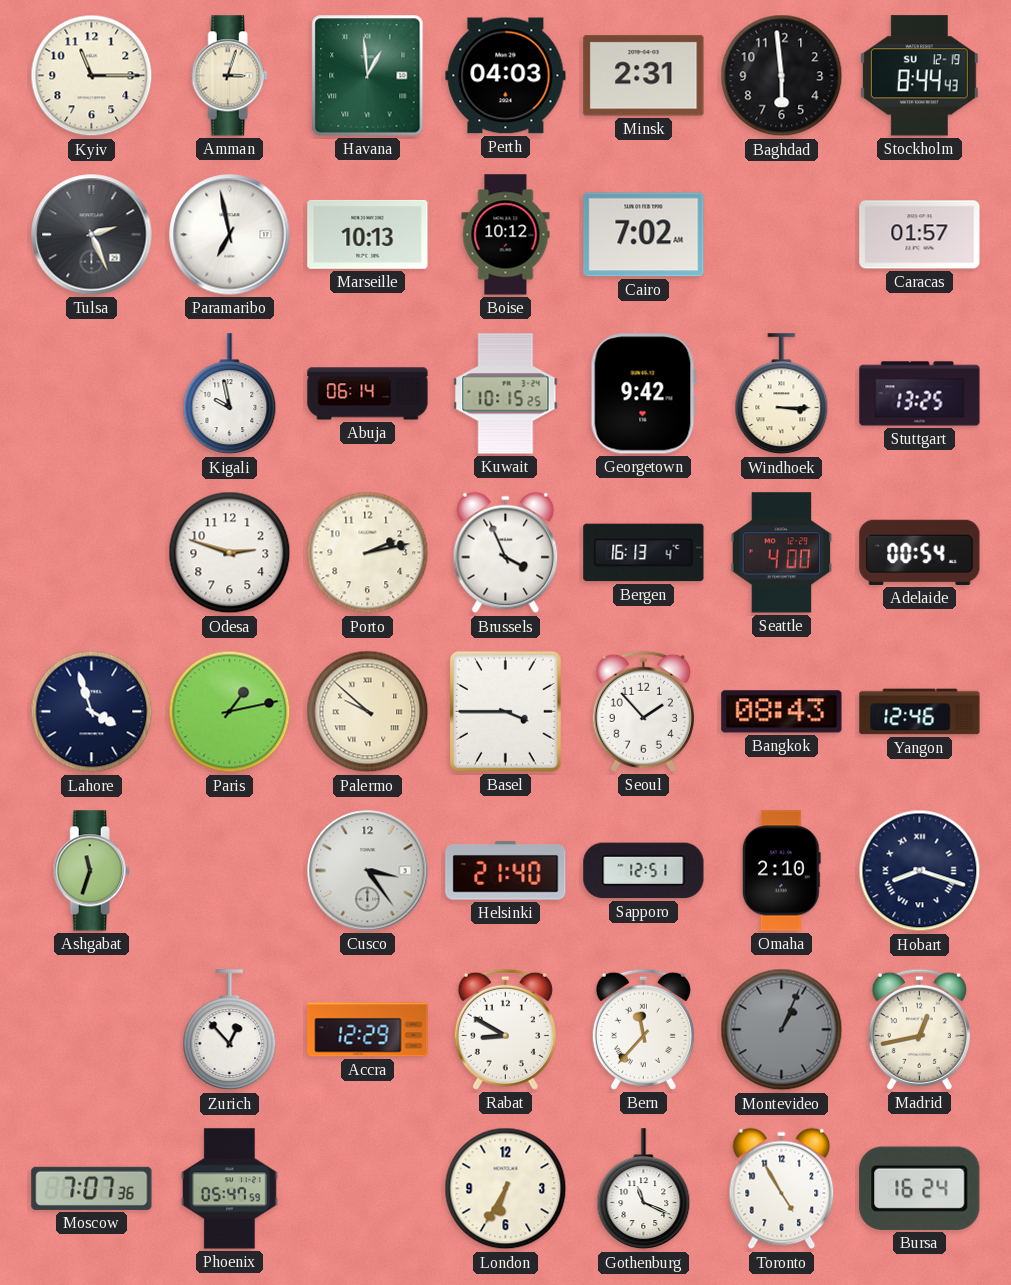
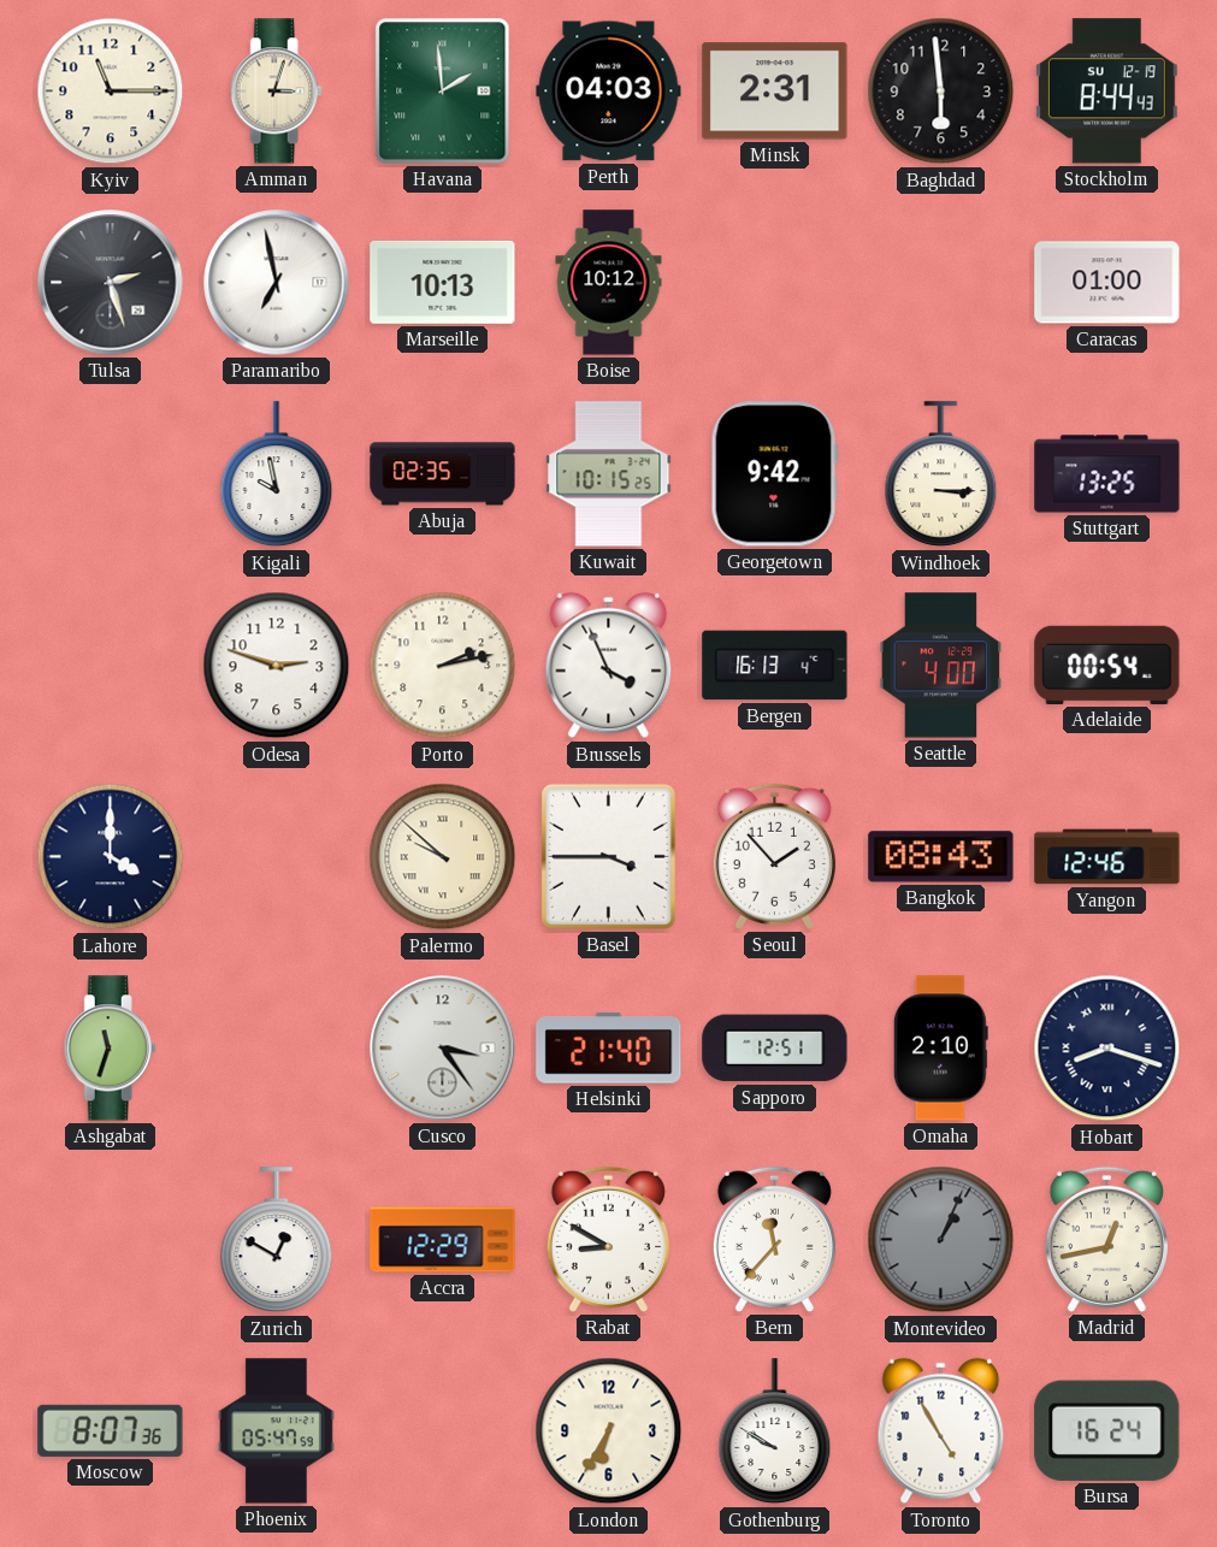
Havana: 12:59 -> 1:59 (443, 91)
Tulsa: 2:26 -> 2:27 (111, 283)
Cairo: 7:02 -> none (644, 235)
Caracas: 01:57 -> 01:00 (1107, 283)
Abuja: 06:14 -> 02:35 (443, 474)
Lahore: 3:57 -> 4:00 (111, 857)
Paris: 1:13 -> none (230, 712)
Zurich: 12:53 -> 12:50 (277, 1240)
Moscow: 7:07 -> 8:07 (111, 1430)
Gothenburg: 11:19 -> 9:50 (775, 1431)
